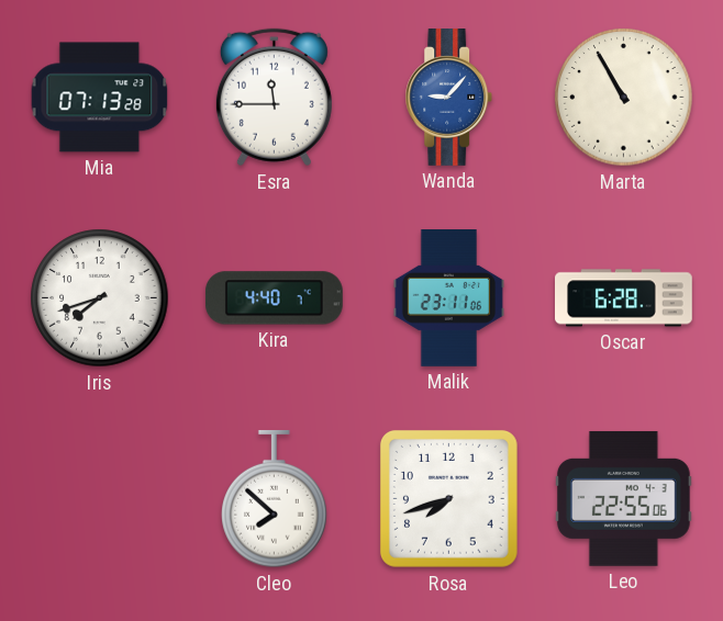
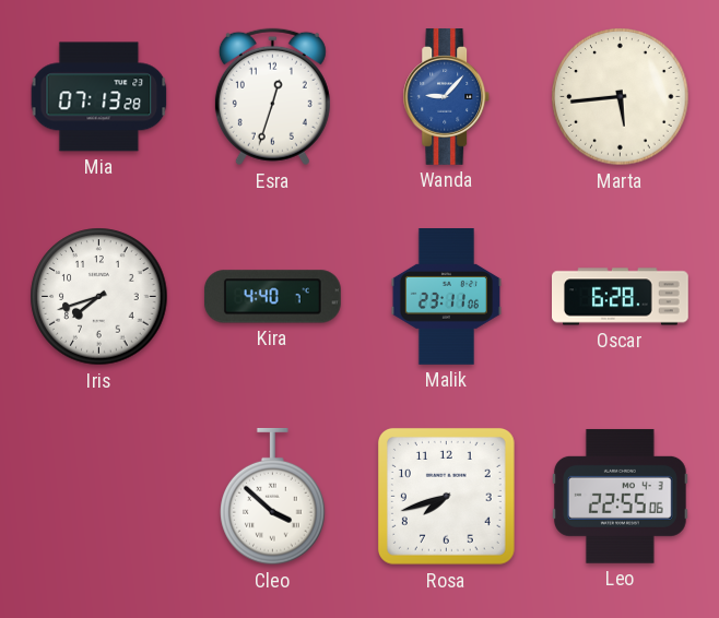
Esra: 11:45 -> 12:33 (272, 97)
Marta: 10:55 -> 5:44 (621, 97)
Cleo: 7:52 -> 3:52 (273, 497)
